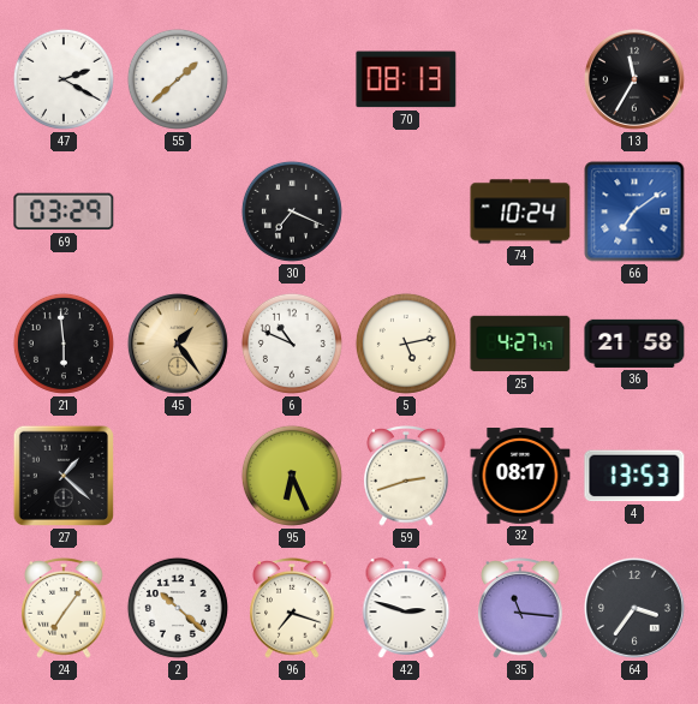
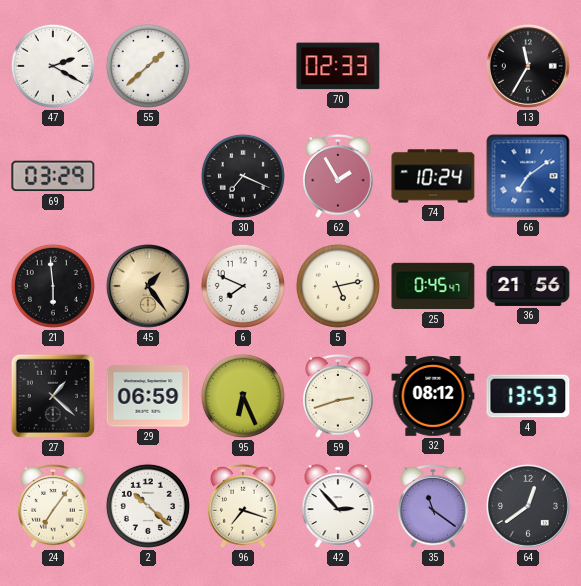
70: 08:13 -> 02:33 (338, 66)
62: none -> 1:55 (338, 177)
6: 10:49 -> 7:49 (243, 286)
25: 4:27 -> 0:45 (433, 286)
36: 21:58 -> 21:56 (528, 286)
29: none -> 06:59 (148, 396)
32: 08:17 -> 08:12 (433, 397)
42: 2:48 -> 2:53 (338, 506)
35: 11:16 -> 11:21 (433, 507)
64: 3:36 -> 12:39 (528, 506)
